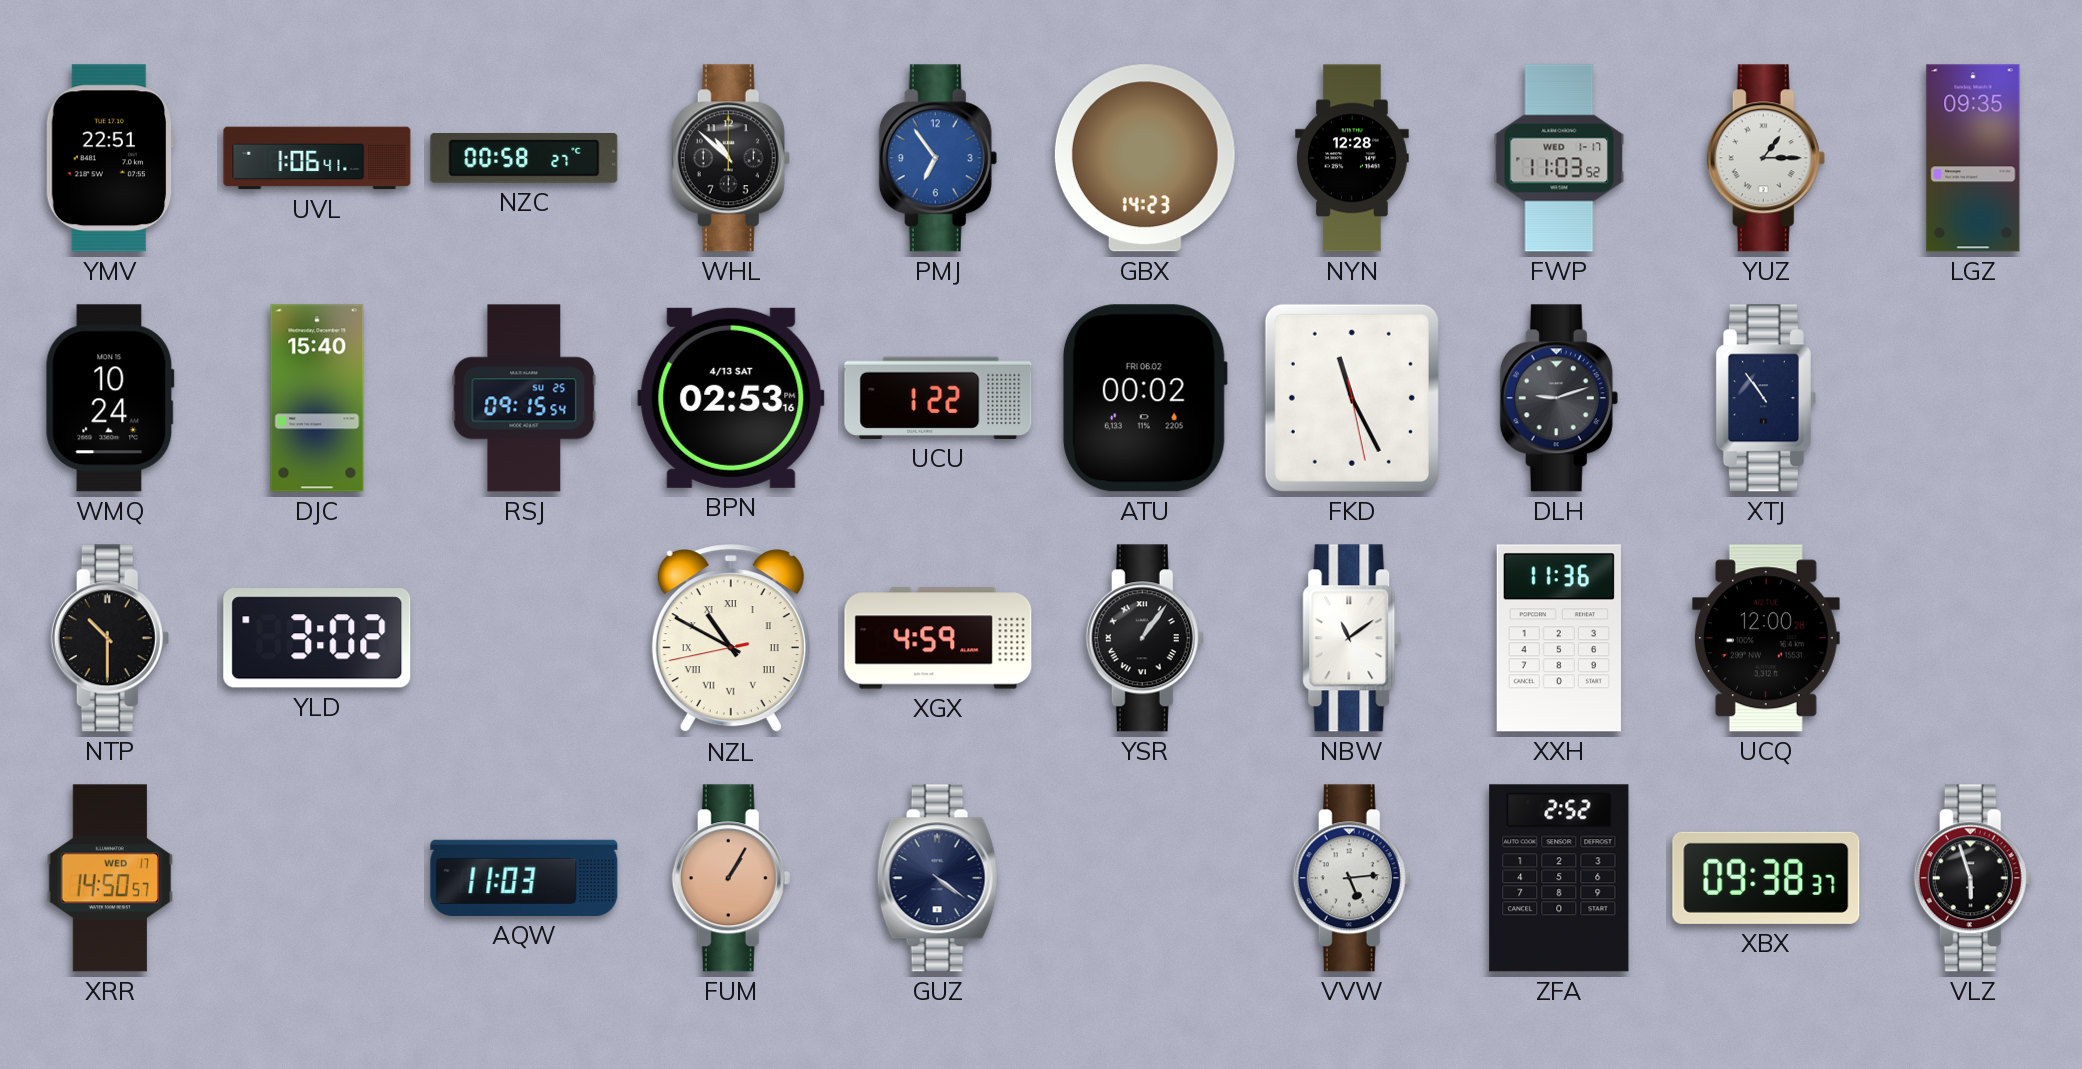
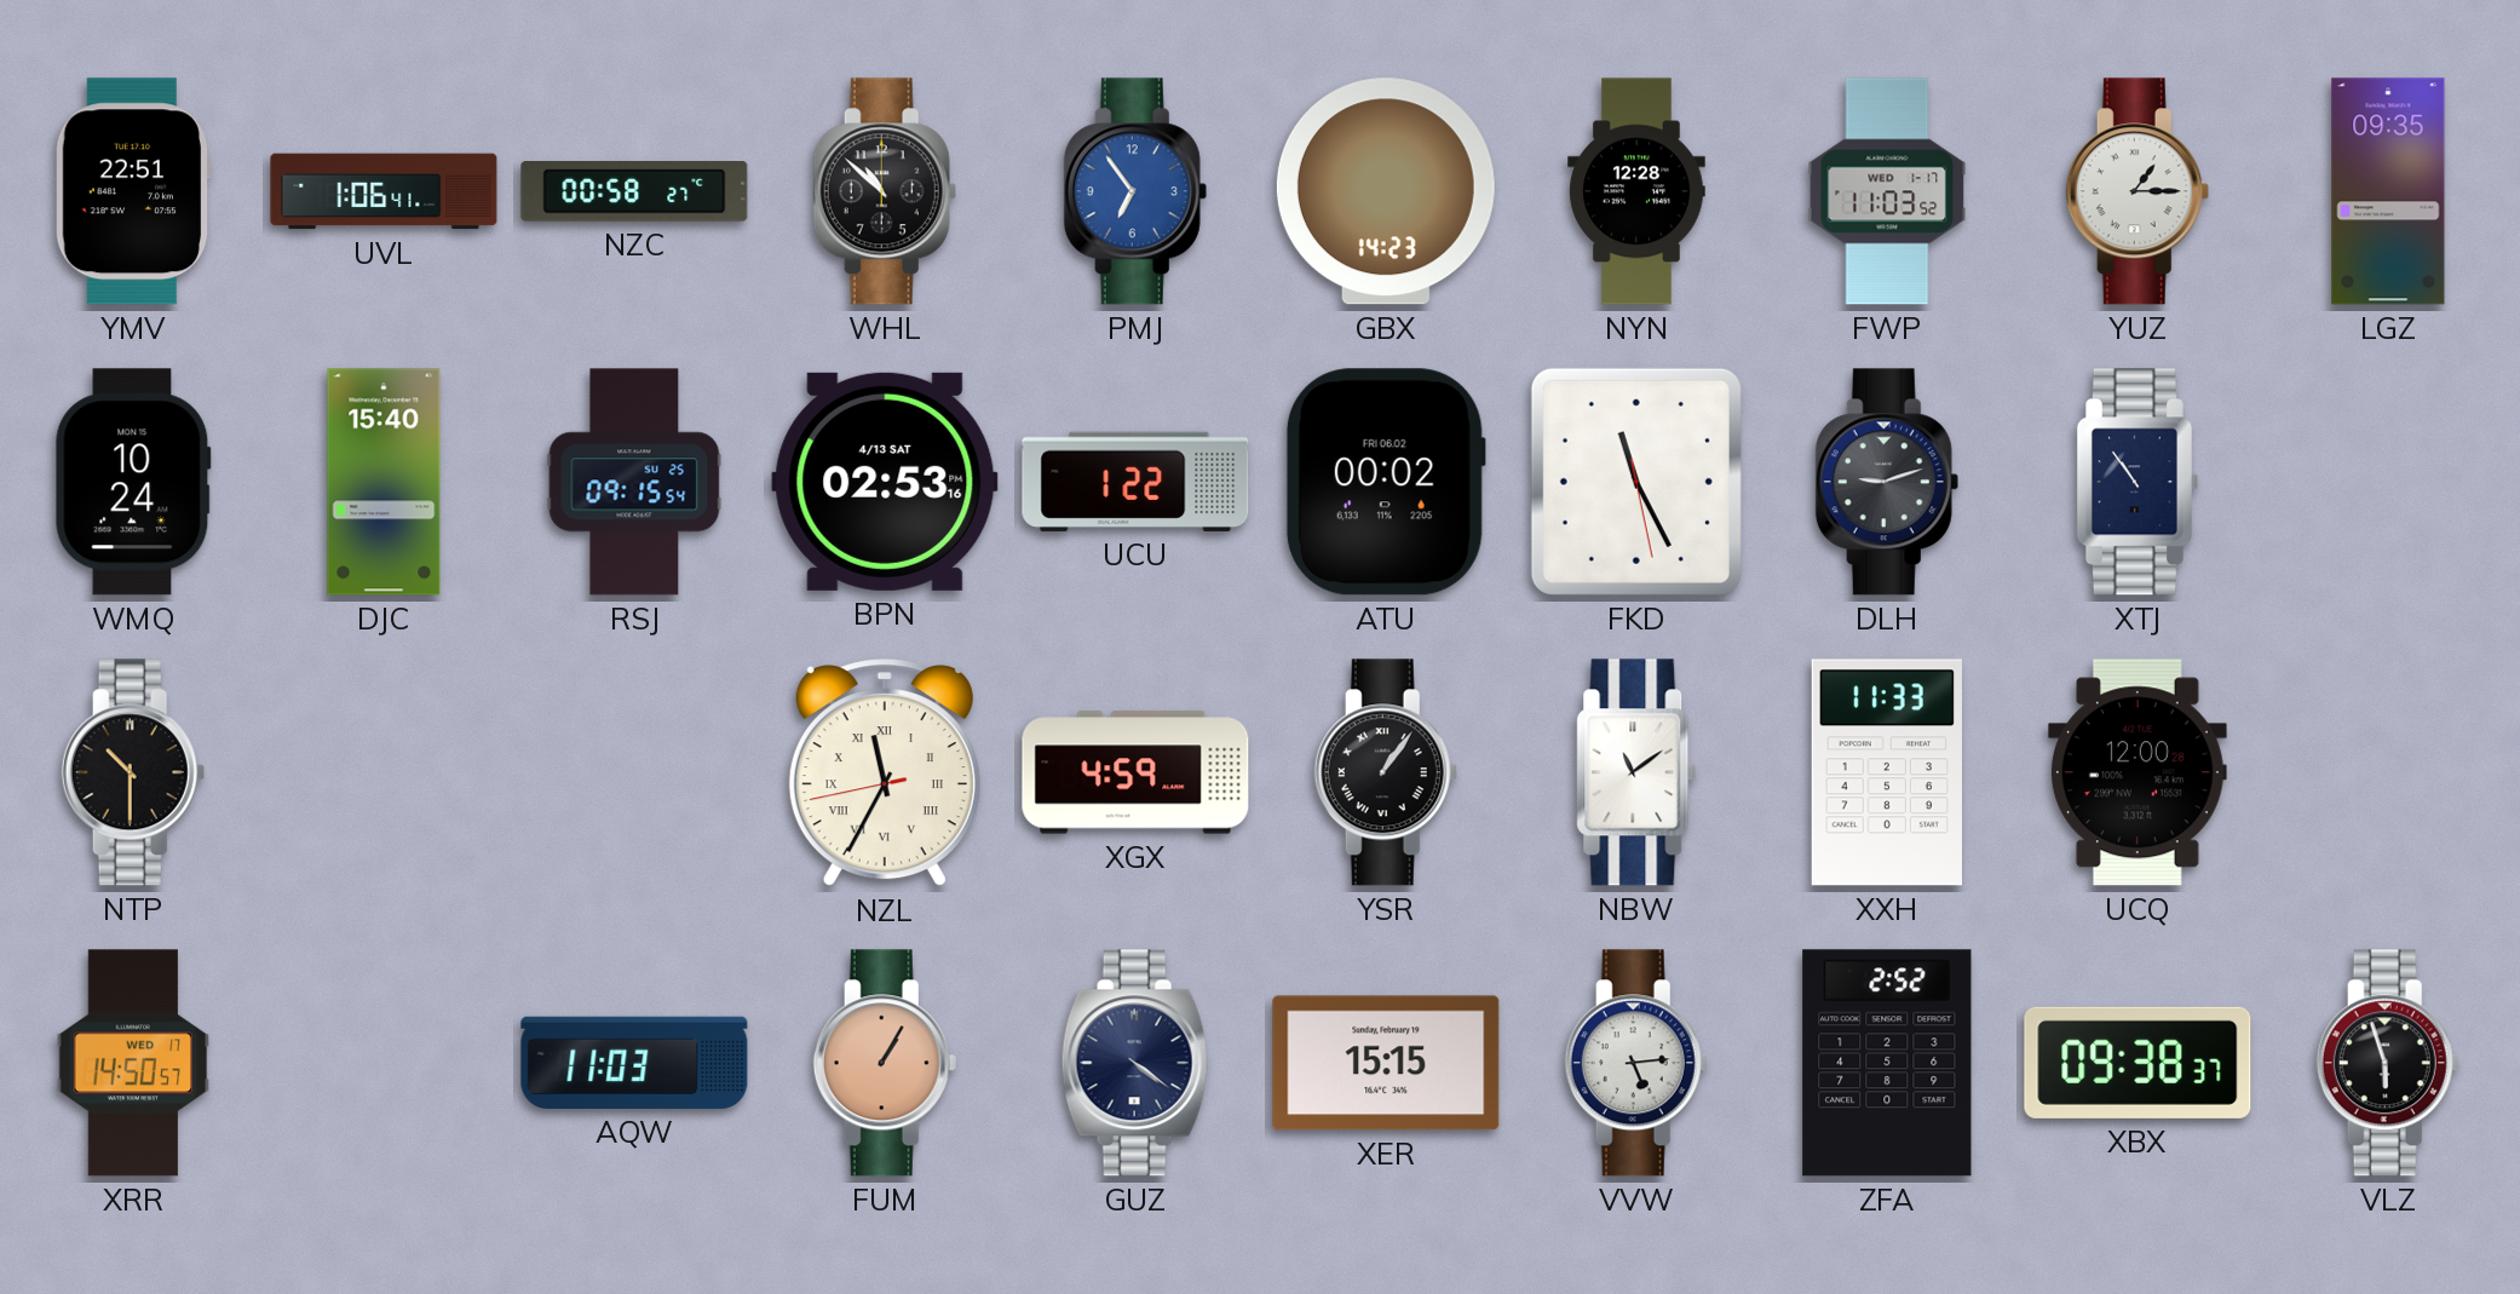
YLD: 3:02 -> none (317, 638)
NZL: 10:49 -> 11:34 (885, 773)
XXH: 11:36 -> 11:33 (1887, 772)
XER: none -> 15:15 (1386, 1063)
